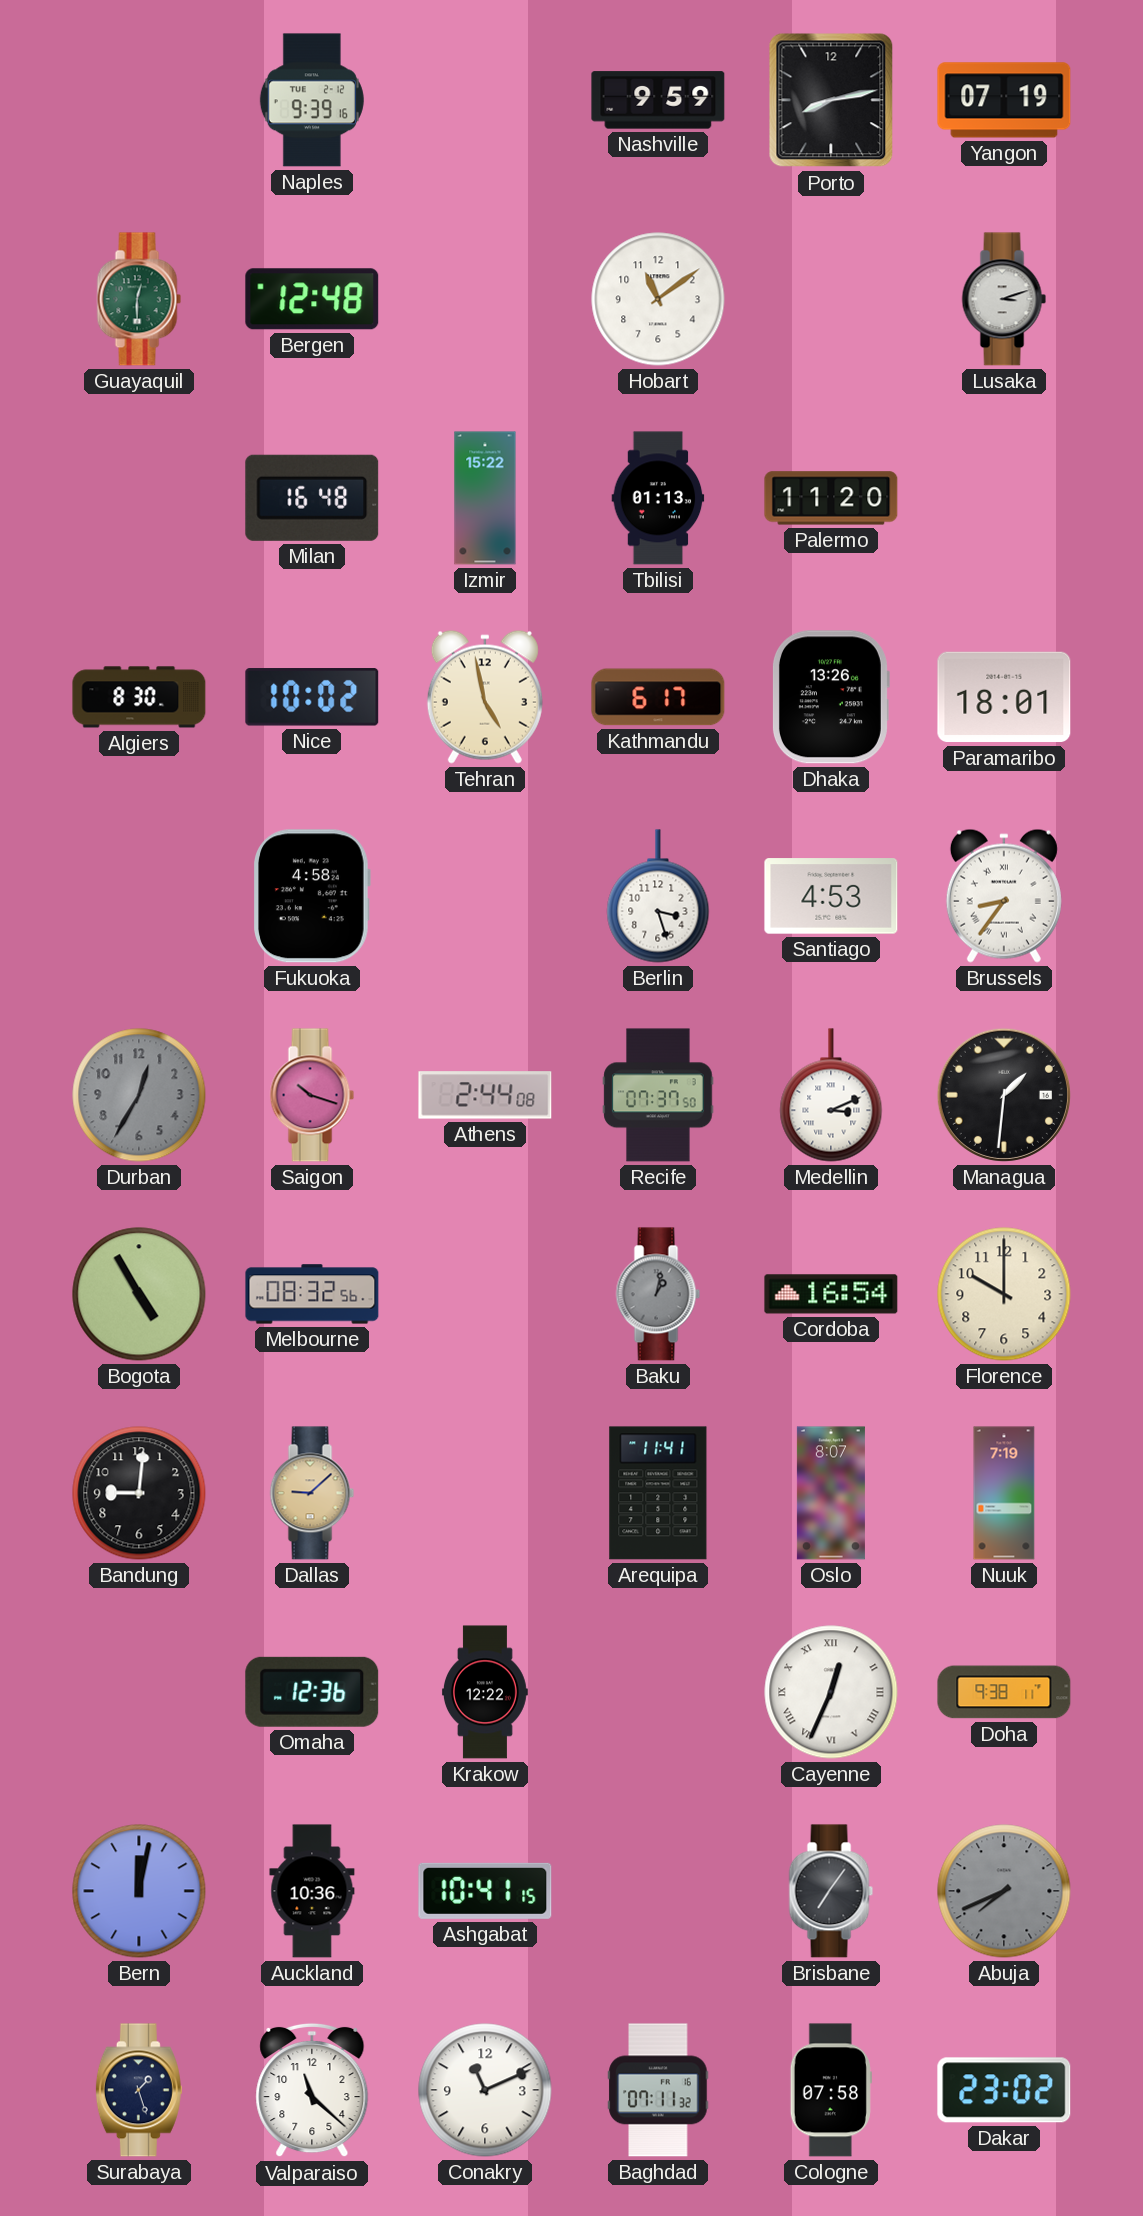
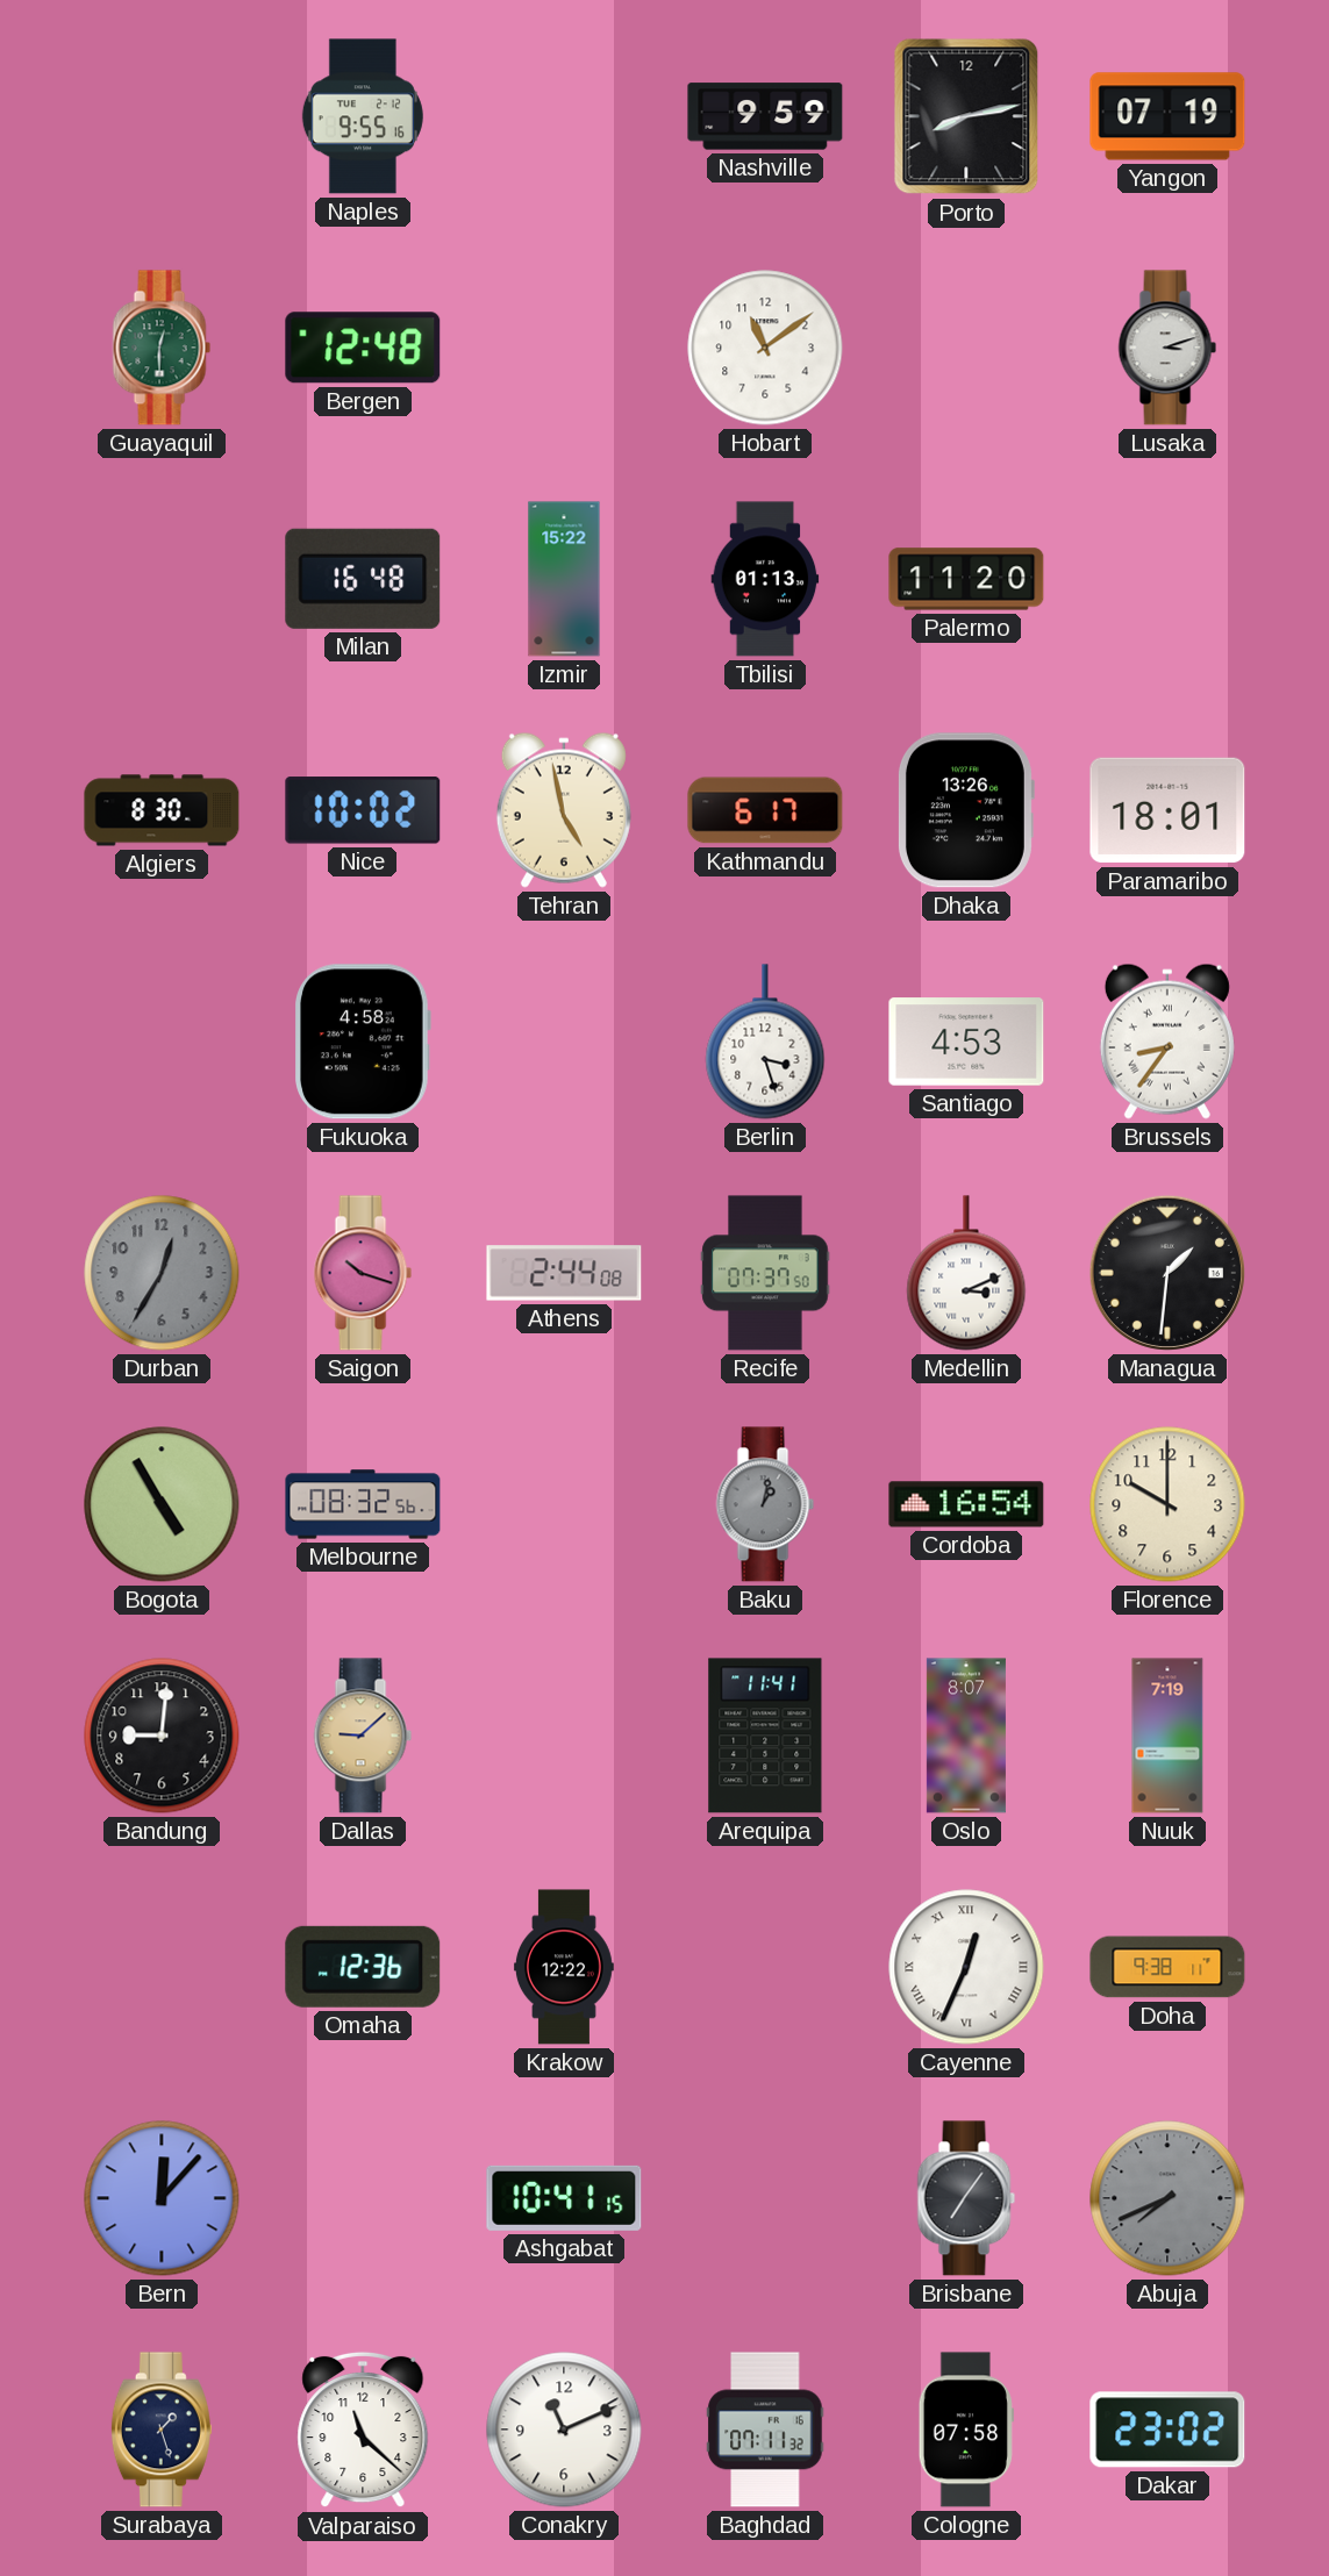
Naples: 9:39 -> 9:55 (363, 116)
Bern: 12:02 -> 12:07 (162, 2198)
Auckland: 10:36 -> none (312, 1891)
